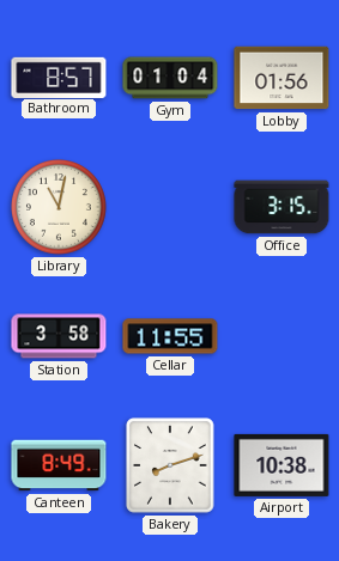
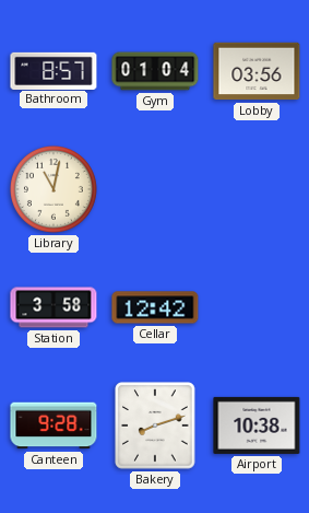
Lobby: 01:56 -> 03:56 (257, 71)
Office: 3:15 -> none (282, 207)
Cellar: 11:55 -> 12:42 (155, 307)
Canteen: 8:49 -> 9:28 (54, 425)
